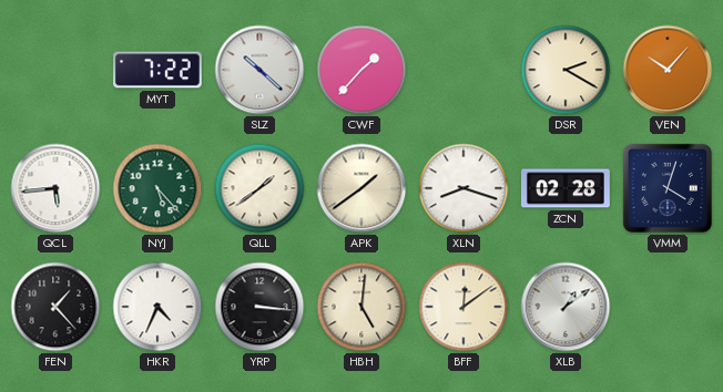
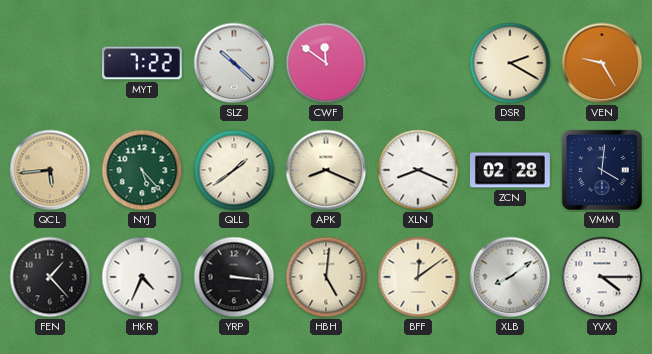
CWF: 1:37 -> 11:51 (326, 63)
VEN: 10:07 -> 9:25 (602, 63)
QCL dial: white -> champagne (50, 170)
APK: 1:39 -> 8:19 (326, 170)
XLN: 8:18 -> 8:19 (418, 170)
VMM: 4:03 -> 4:01 (602, 170)
XLB: 1:09 -> 8:09 (510, 277)
YVX: none -> 4:15 (602, 277)
